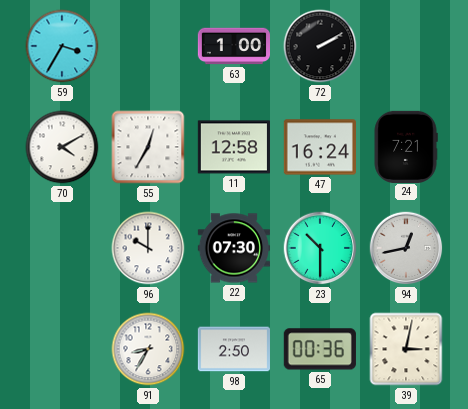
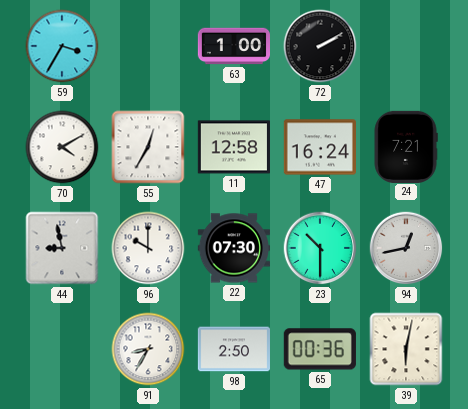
44: none -> 8:58 (62, 248)
39: 3:02 -> 6:02 (406, 349)
